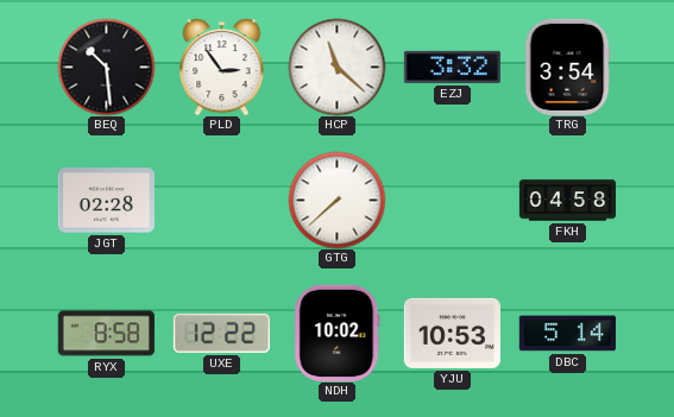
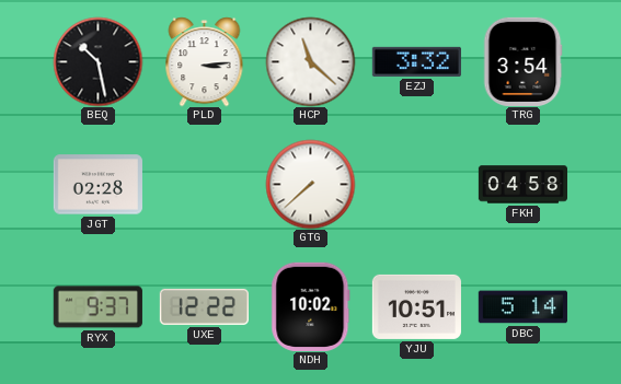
BEQ: 10:29 -> 10:28 (97, 61)
PLD: 2:54 -> 3:14 (205, 61)
RYX: 8:58 -> 9:37 (97, 307)
YJU: 10:53 -> 10:51 (416, 306)
